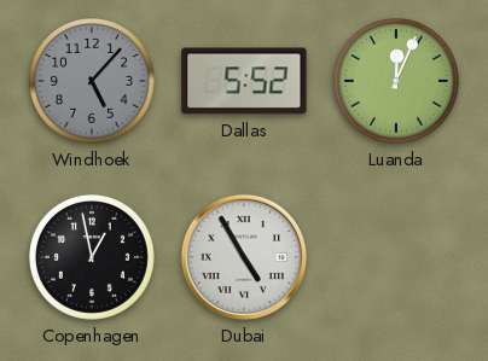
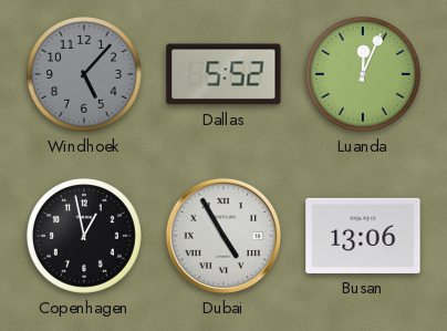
Busan: none -> 13:06 (363, 236)
